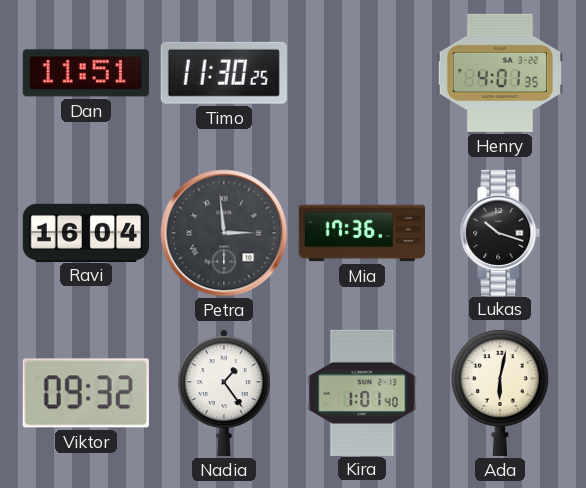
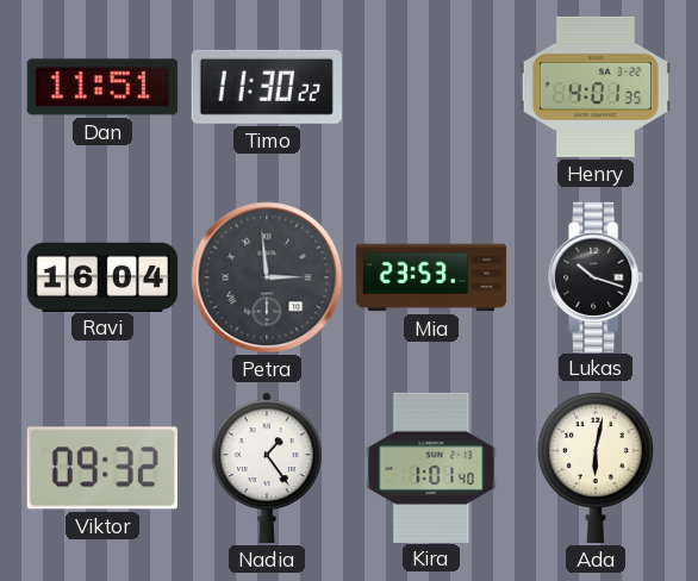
Timo: 11:30:25 -> 11:30:22 (267, 87)
Mia: 17:36 -> 23:53 (430, 277)
